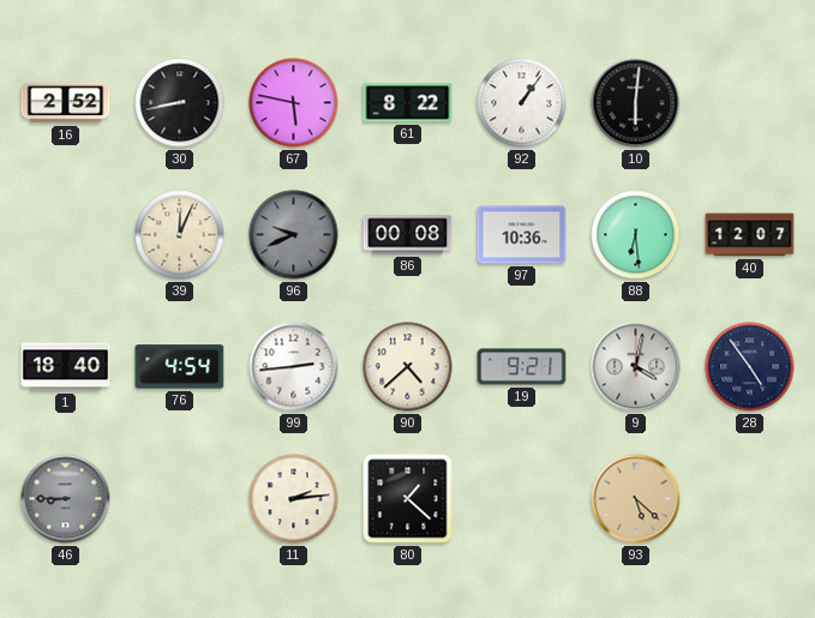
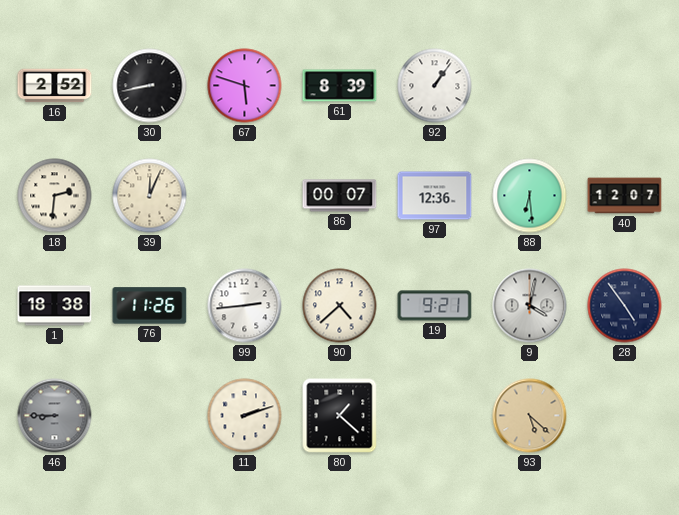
67: 5:47 -> 5:48 (245, 86)
61: 8:22 -> 8:39 (340, 86)
10: 6:01 -> none (636, 103)
18: none -> 2:31 (55, 196)
96: 9:41 -> none (294, 235)
86: 00:08 -> 00:07 (340, 196)
97: 10:36 -> 12:36 (435, 196)
1: 18:40 -> 18:38 (55, 306)
76: 4:54 -> 11:26 (150, 306)
11: 2:14 -> 2:12 (245, 416)
